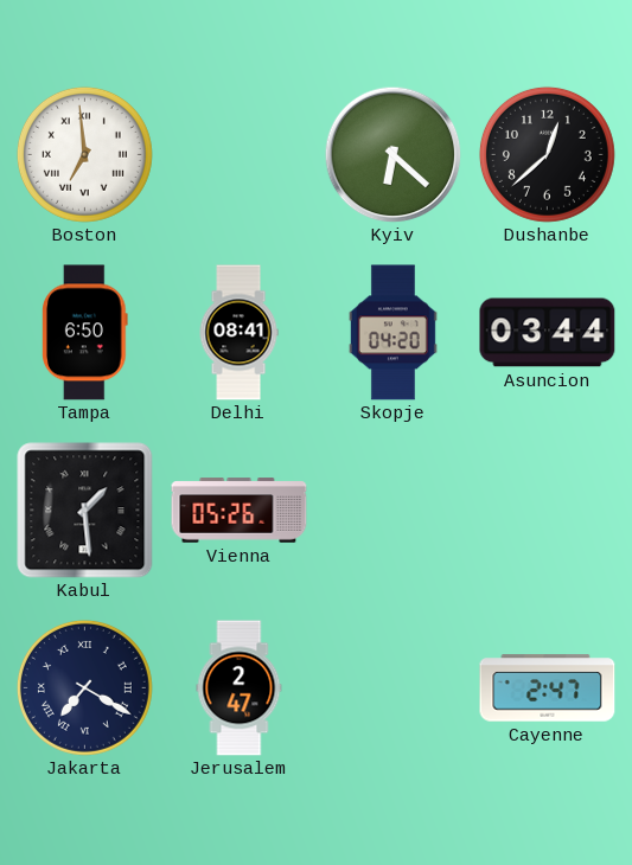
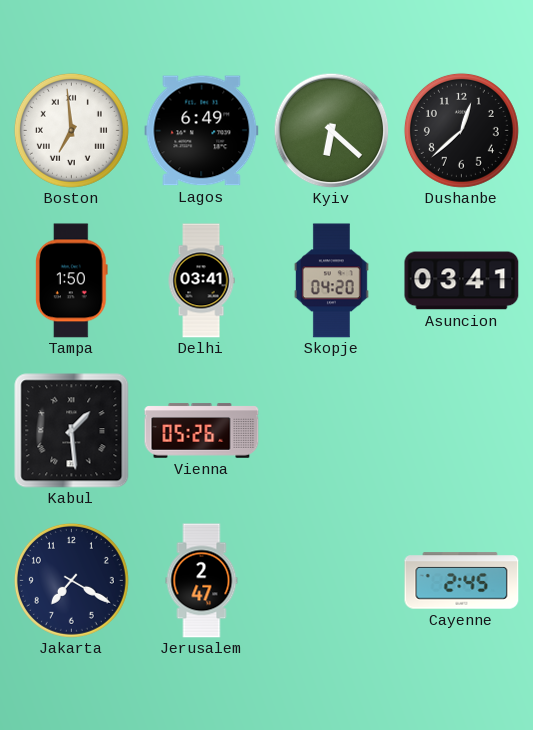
Lagos: none -> 6:49 (202, 131)
Tampa: 6:50 -> 1:50 (72, 281)
Delhi: 08:41 -> 03:41 (201, 281)
Asuncion: 03:44 -> 03:41 (462, 281)
Jakarta numerals: Roman -> Arabic (71, 580)
Cayenne: 2:47 -> 2:45 (462, 581)
